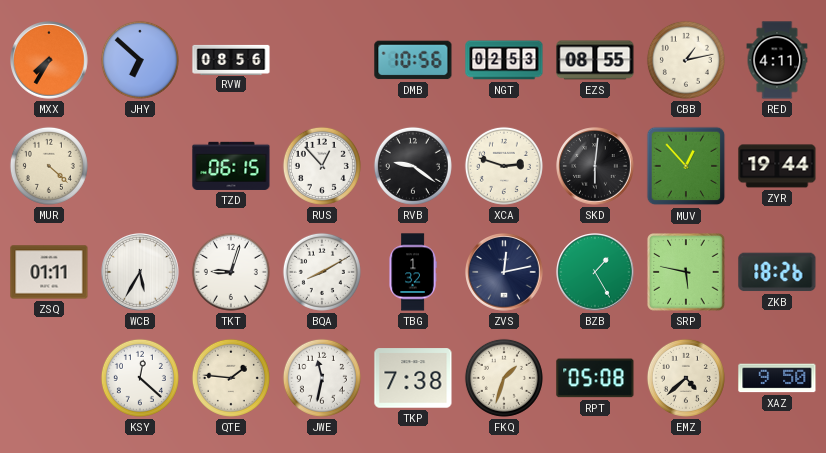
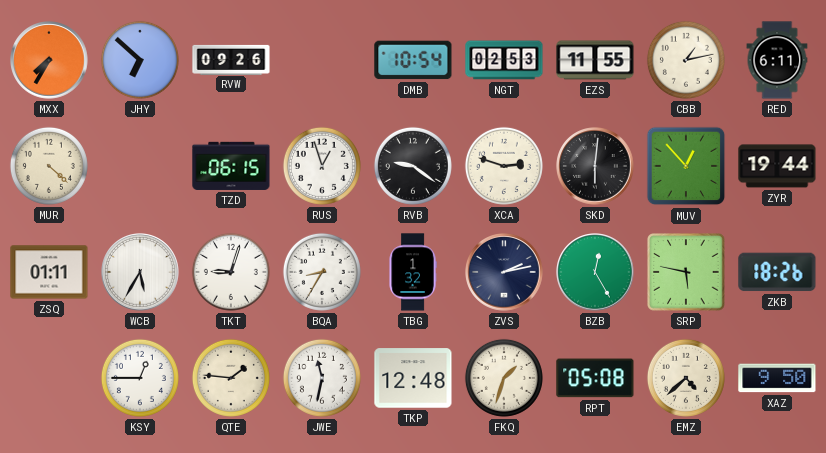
RVW: 08:56 -> 09:26 (231, 59)
DMB: 10:56 -> 10:54 (413, 60)
EZS: 08:55 -> 11:55 (595, 60)
RED: 4:11 -> 6:11 (777, 60)
RUS: 12:53 -> 12:57 (322, 166)
BQA: 8:10 -> 8:35 (322, 272)
ZVS: 12:13 -> 2:13 (504, 272)
BZB: 1:25 -> 12:25 (595, 272)
KSY: 12:22 -> 12:45 (140, 378)
TKP: 7:38 -> 12:48 (413, 378)
